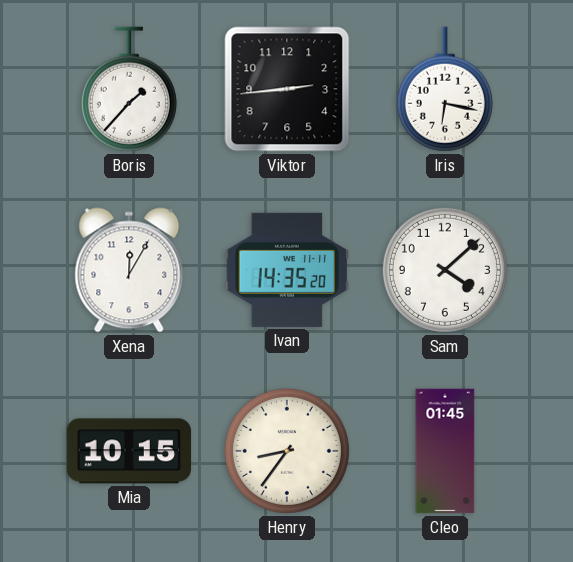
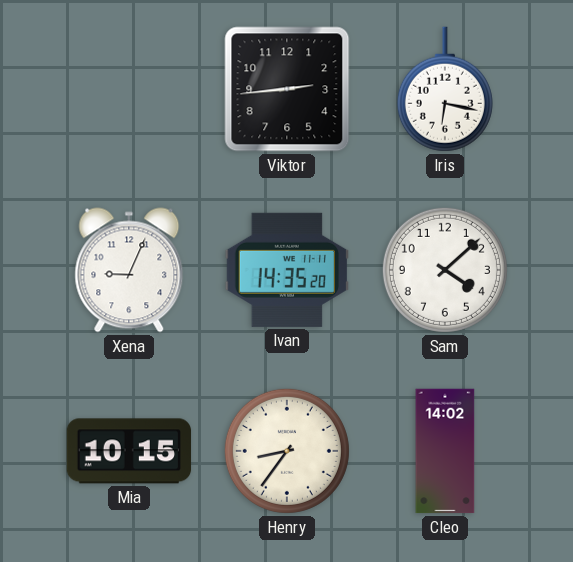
Boris: 1:37 -> none (129, 89)
Xena: 12:05 -> 9:04 (129, 270)
Cleo: 01:45 -> 14:02 (445, 451)
